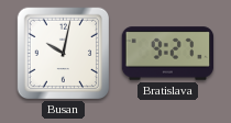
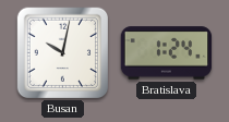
Bratislava: 9:27 -> 1:24 (167, 53)
